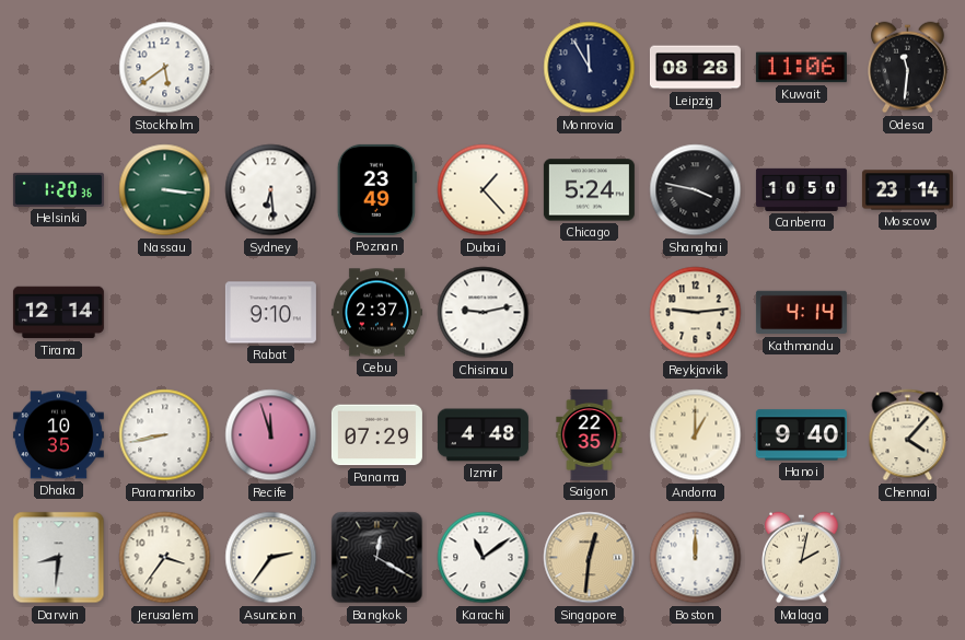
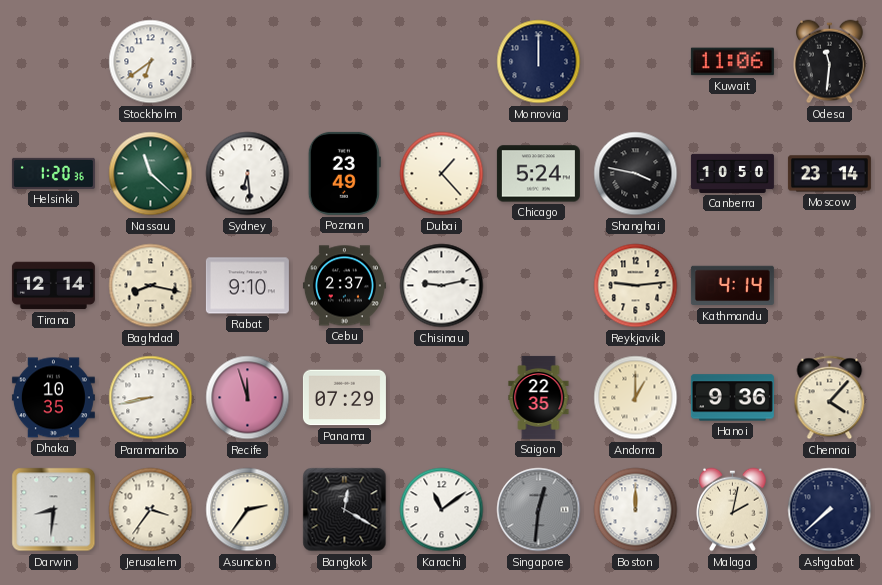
Stockholm: 5:39 -> 6:39 (151, 62)
Monrovia: 11:55 -> 12:00 (539, 62)
Leipzig: 08:28 -> none (695, 68)
Nassau: 3:16 -> 11:22 (151, 174)
Baghdad: none -> 8:17 (151, 286)
Izmir: 4:48 -> none (482, 435)
Hanoi: 9:40 -> 9:36 (732, 398)
Singapore dial: champagne -> grey (539, 510)
Ashgabat: none -> 7:38 (830, 510)
